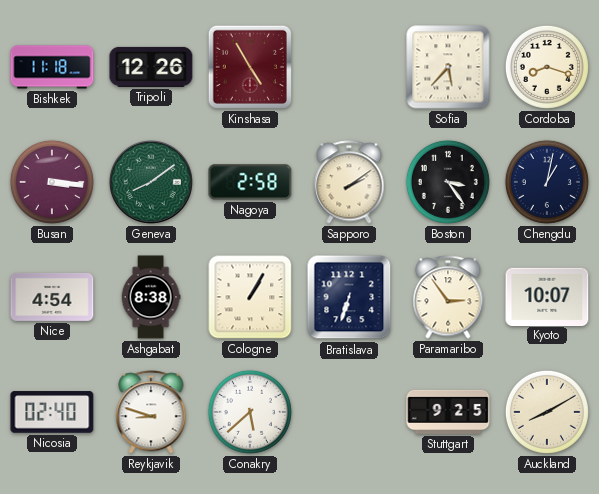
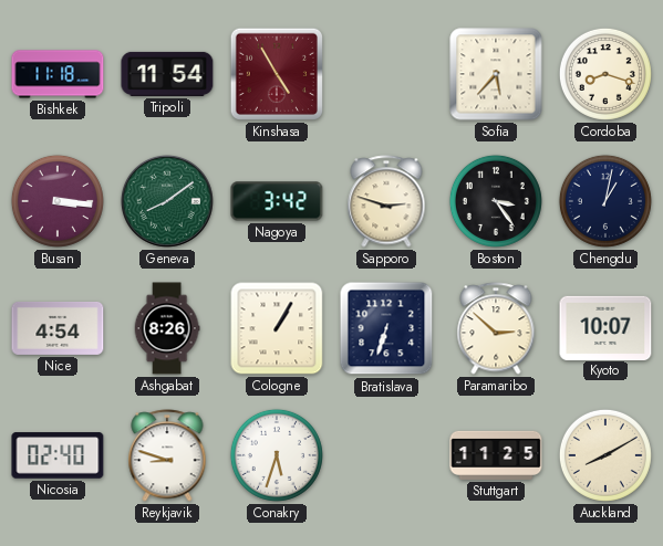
Tripoli: 12:26 -> 11:54 (167, 74)
Nagoya: 2:58 -> 3:42 (277, 201)
Sapporo: 2:09 -> 2:48 (386, 201)
Ashgabat: 8:38 -> 8:26 (167, 328)
Paramaribo: 2:54 -> 2:52 (496, 328)
Conakry: 5:38 -> 5:33 (277, 455)
Stuttgart: 9:25 -> 11:25 (496, 455)
